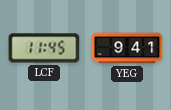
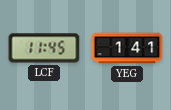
YEG: 9:41 -> 1:41 (127, 48)
